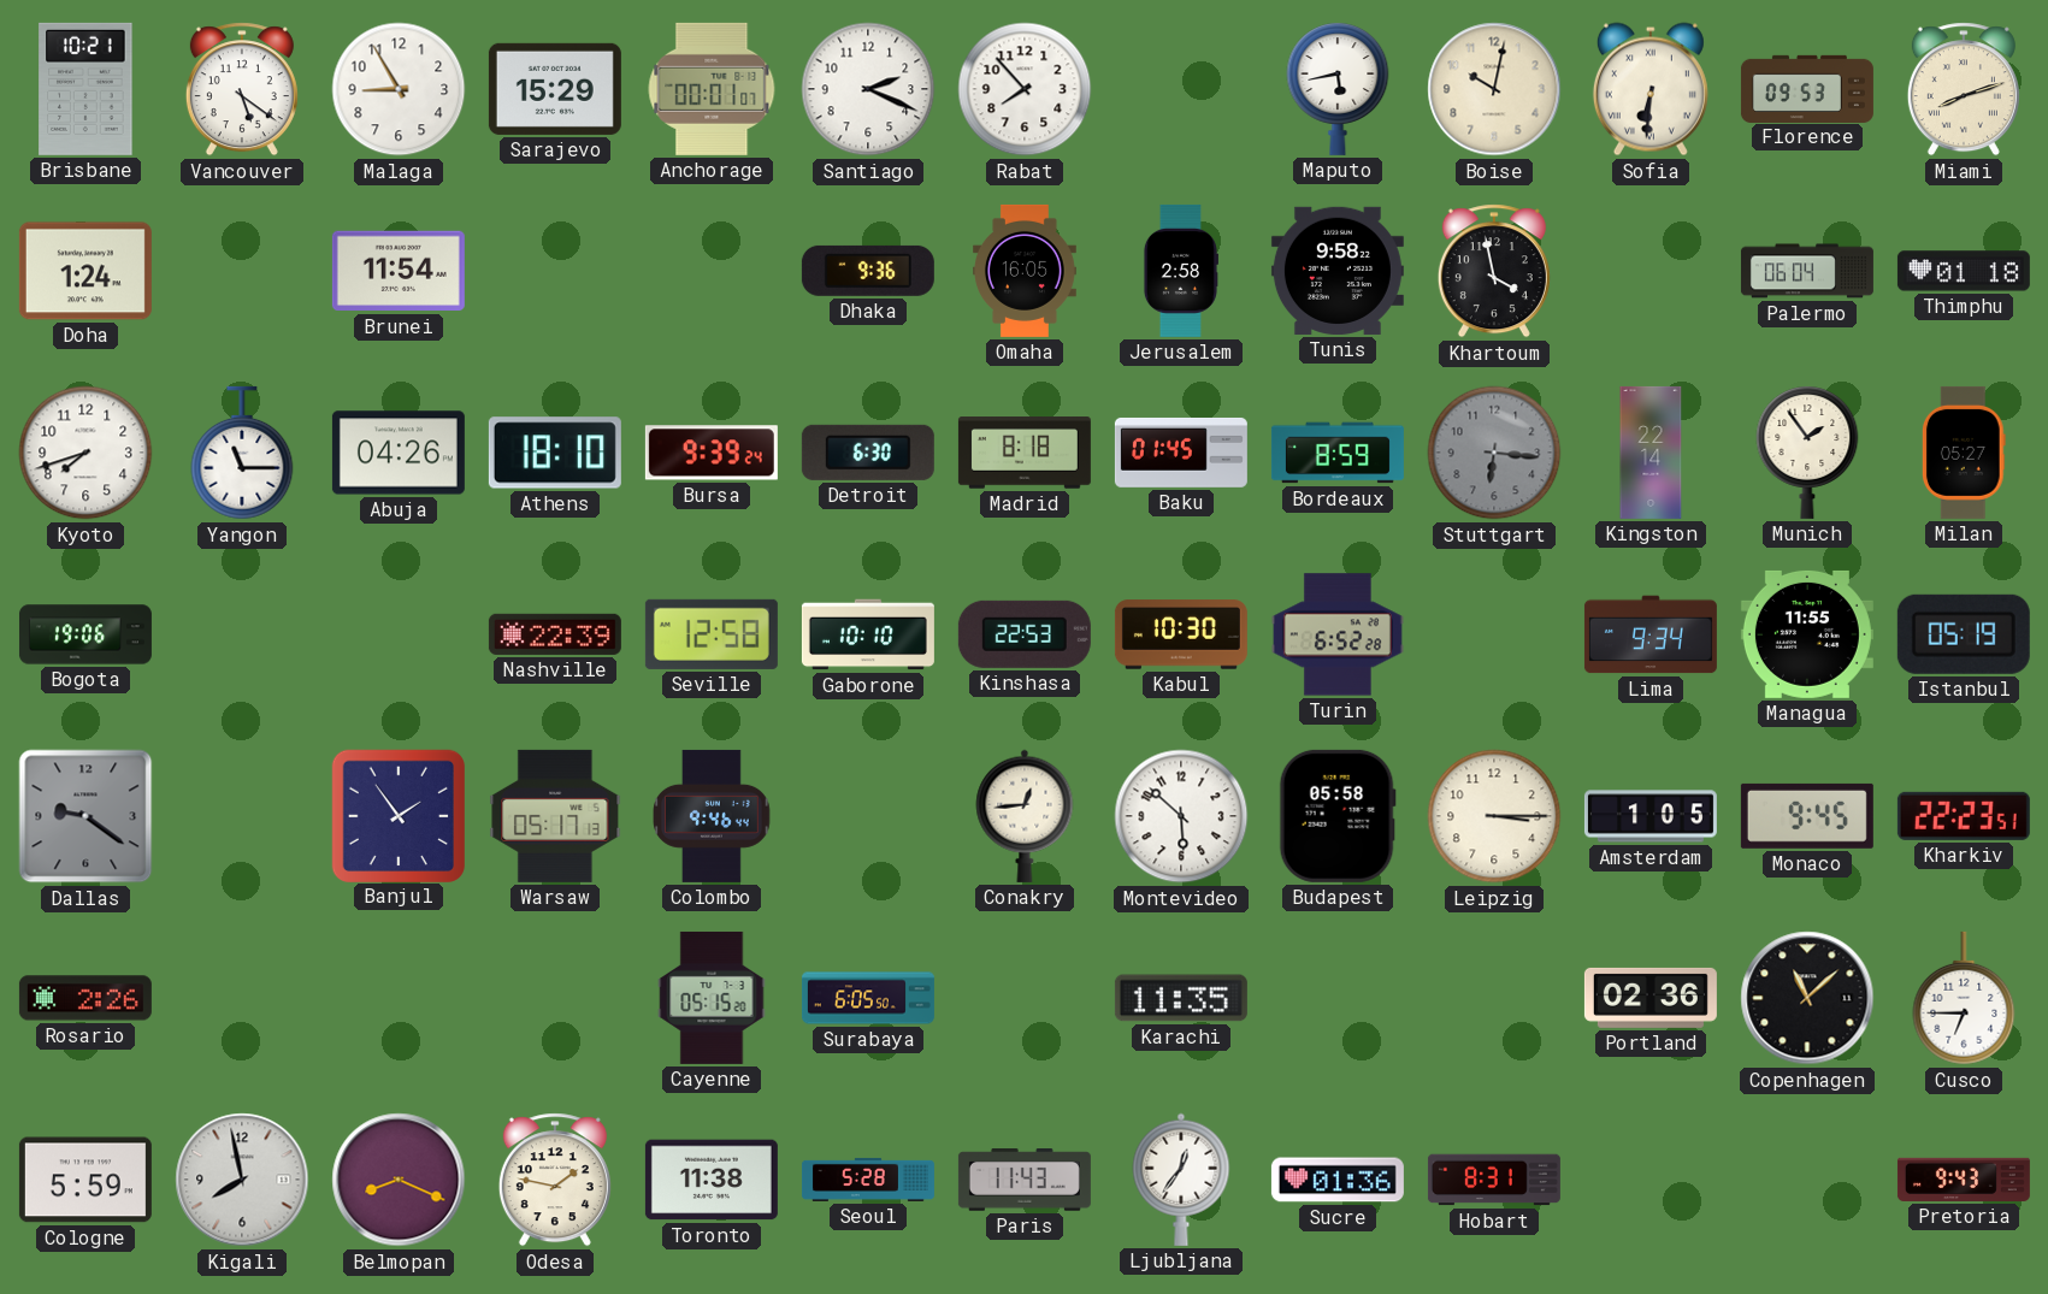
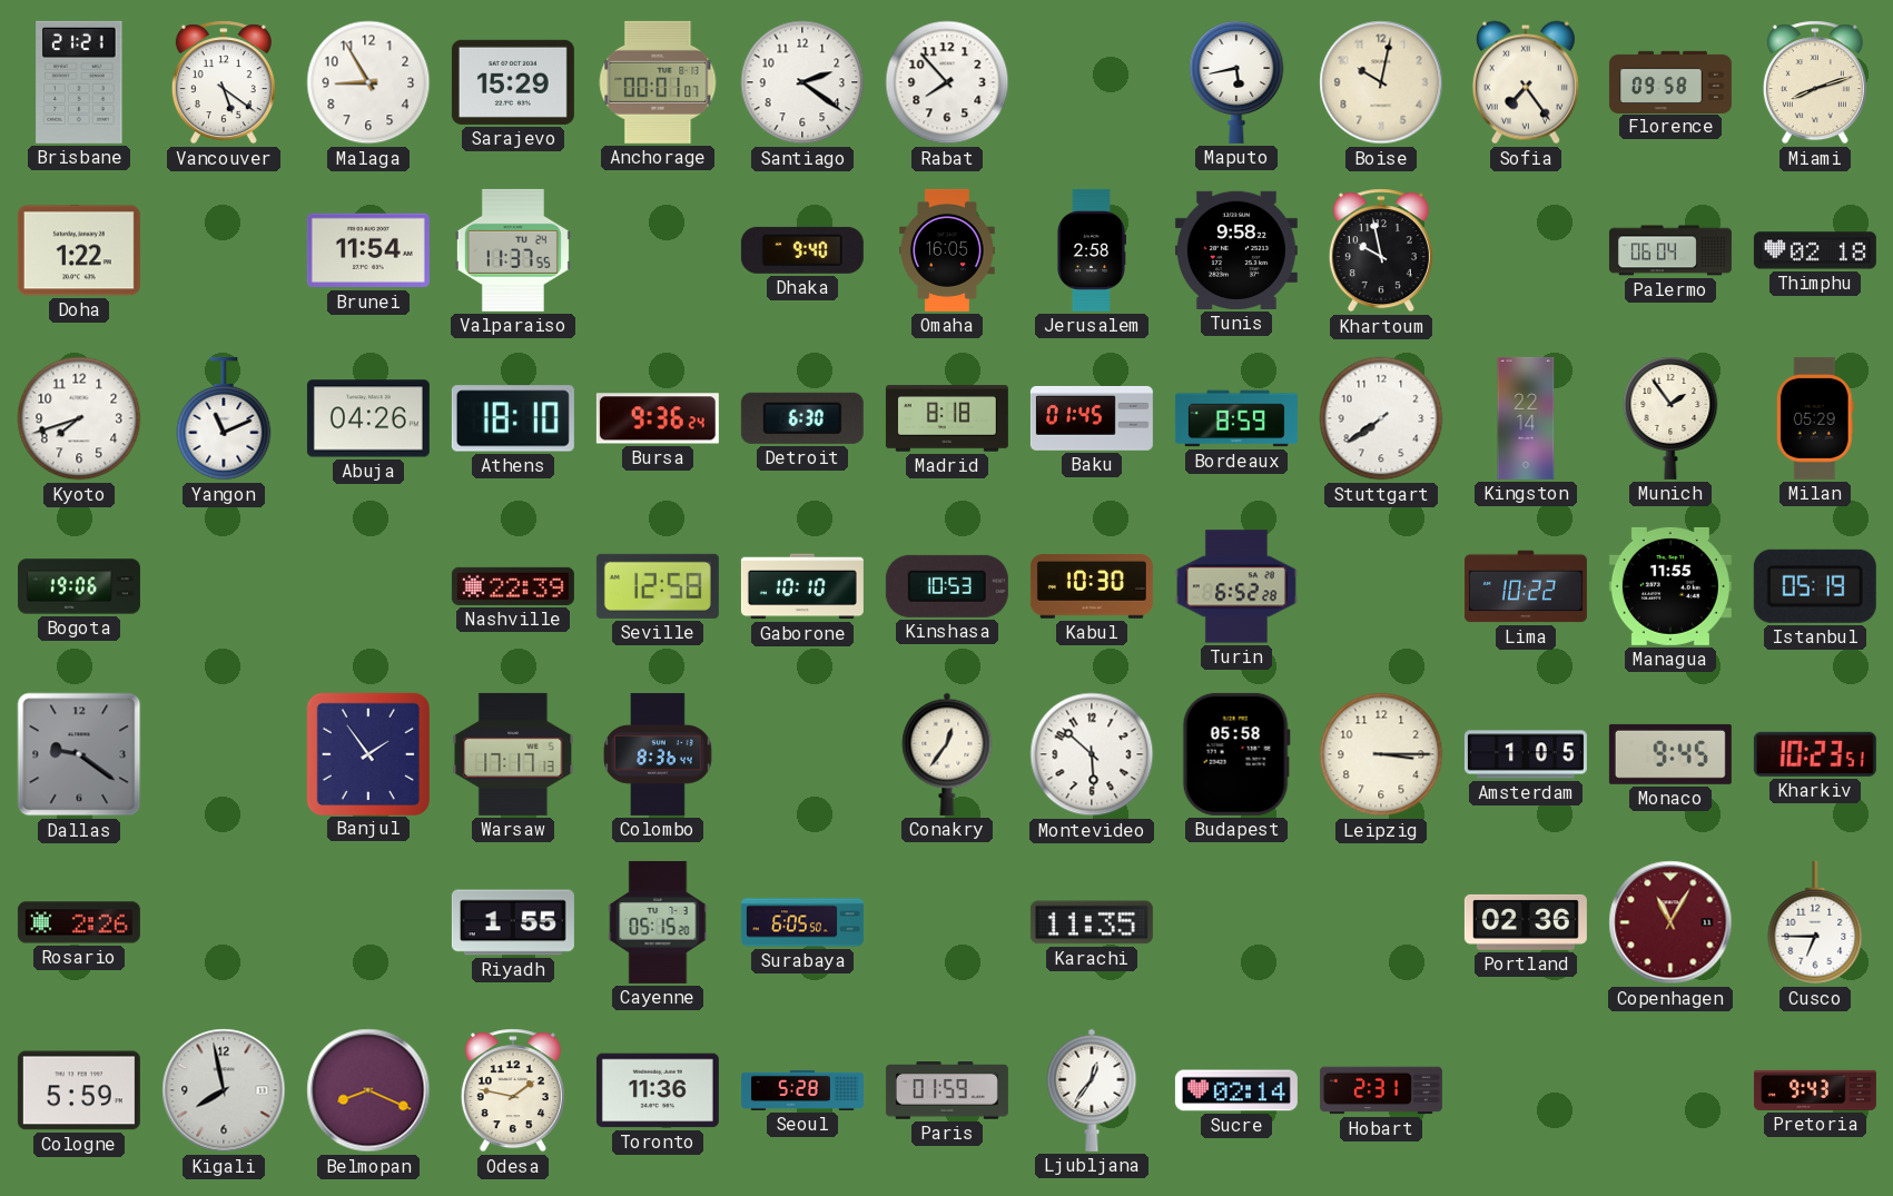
Brisbane: 10:21 -> 21:21 (79, 82)
Santiago: 2:19 -> 2:21 (802, 82)
Sofia: 6:31 -> 7:24 (1526, 82)
Florence: 09:53 -> 09:58 (1670, 81)
Doha: 1:24 -> 1:22 (79, 250)
Valparaiso: none -> 11:37 (513, 250)
Dhaka: 9:36 -> 9:40 (802, 250)
Khartoum: 3:58 -> 9:58 (1381, 250)
Thimphu: 01:18 -> 02:18 (1815, 250)
Yangon: 11:15 -> 11:11 (224, 418)
Bursa: 9:39 -> 9:36 (658, 418)
Stuttgart: 6:16 -> 7:39 (1381, 418)
Stuttgart dial: grey -> white (1381, 418)
Milan: 05:27 -> 05:29 (1815, 418)
Kinshasa: 22:53 -> 10:53 (947, 586)
Lima: 9:34 -> 10:22 (1526, 586)
Warsaw: 05:17 -> 17:17 (513, 754)
Colombo: 9:46 -> 8:36 (659, 754)
Conakry: 12:44 -> 12:36 (947, 754)
Kharkiv: 22:23 -> 10:23 (1815, 754)
Riyadh: none -> 1:55 (513, 922)
Copenhagen: 11:08 -> 11:05 (1670, 922)
Copenhagen dial: black -> burgundy (1670, 922)
Toronto: 11:38 -> 11:36 (658, 1090)
Paris: 11:43 -> 01:59 (947, 1090)
Sucre: 01:36 -> 02:14 (1236, 1090)
Hobart: 8:31 -> 2:31 (1381, 1090)
